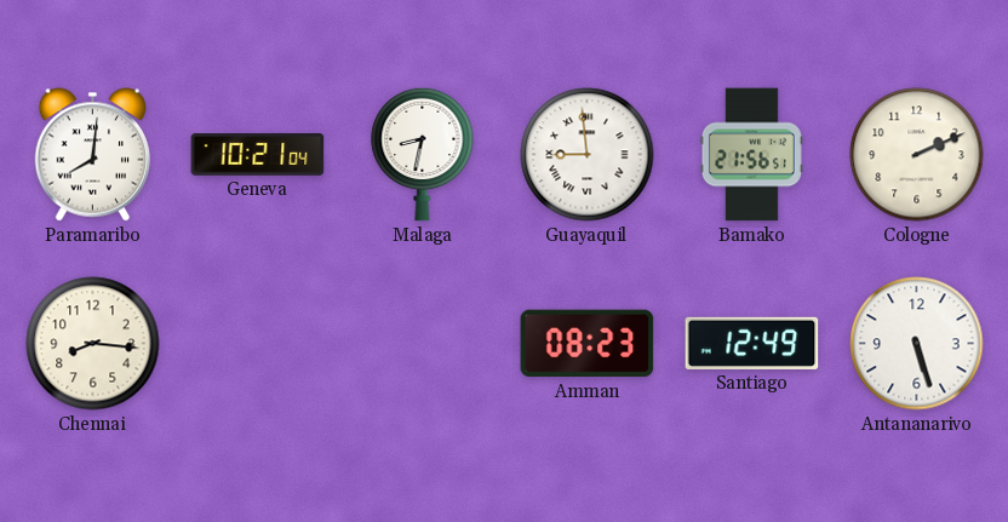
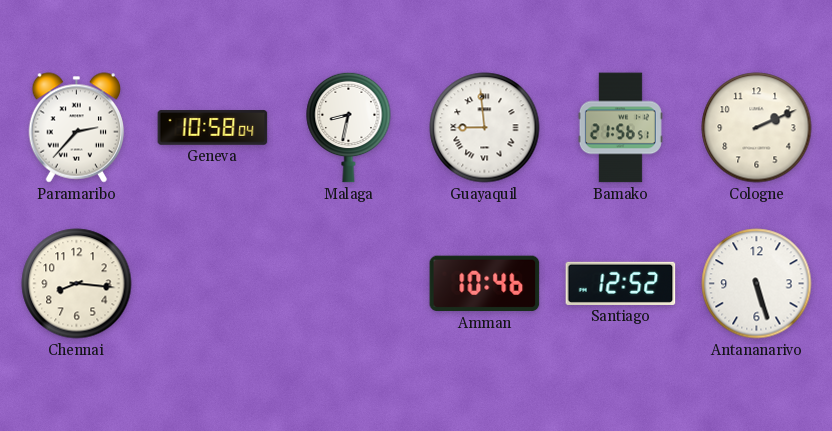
Paramaribo: 8:01 -> 2:37 (76, 128)
Geneva: 10:21 -> 10:58 (213, 128)
Amman: 08:23 -> 10:46 (485, 284)
Santiago: 12:49 -> 12:52 (621, 283)
